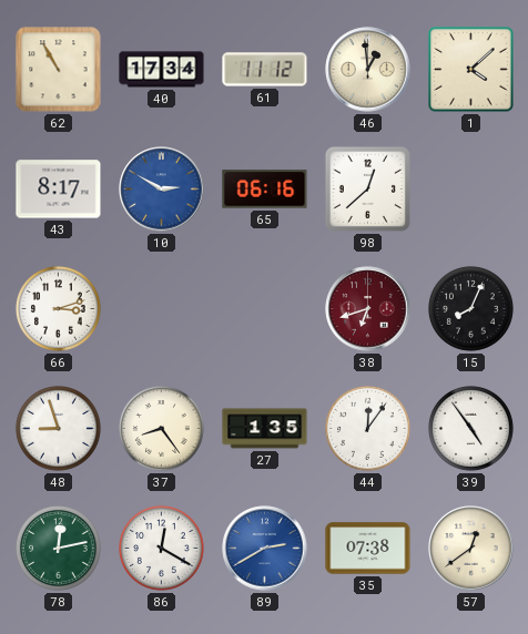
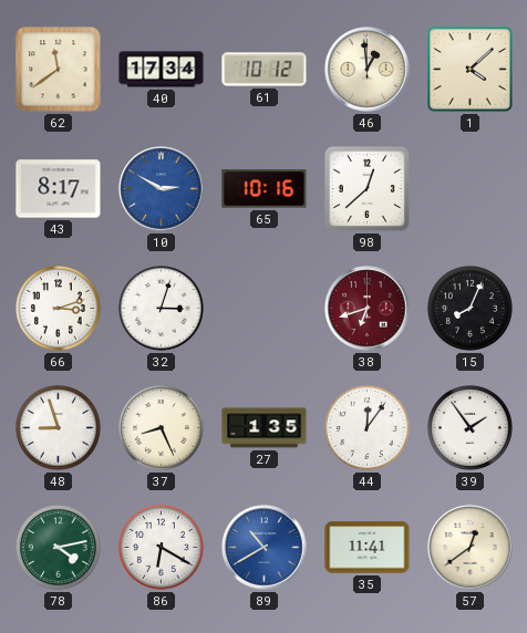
62: 10:55 -> 11:39 (59, 70)
61: 11:12 -> 10:12 (265, 70)
65: 06:16 -> 10:16 (265, 189)
32: none -> 3:03 (161, 308)
37: 8:24 -> 8:26 (161, 427)
39: 4:54 -> 1:54 (469, 427)
78: 12:13 -> 4:13 (58, 547)
86: 12:20 -> 6:20 (161, 547)
89: 2:40 -> 10:40 (265, 548)
35: 07:38 -> 11:41 (368, 548)
